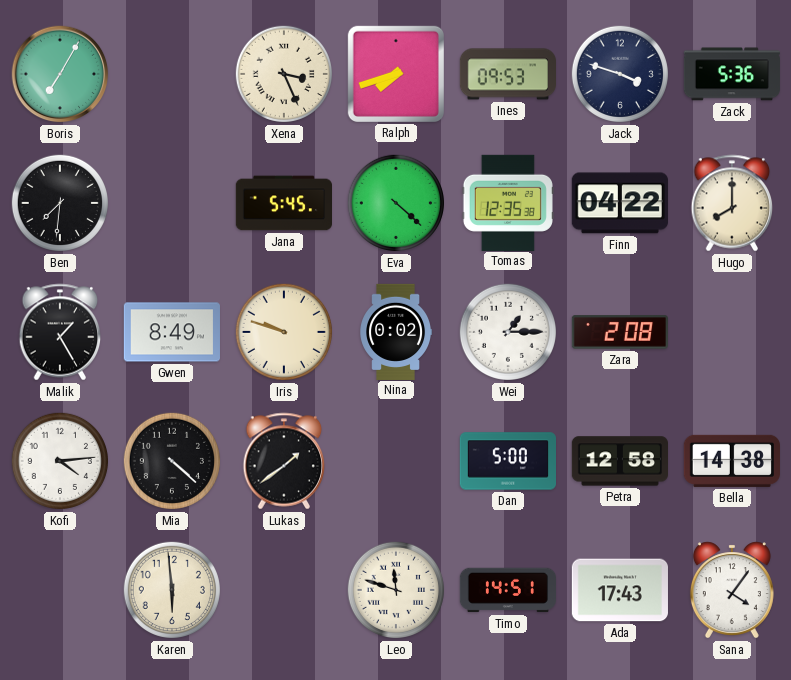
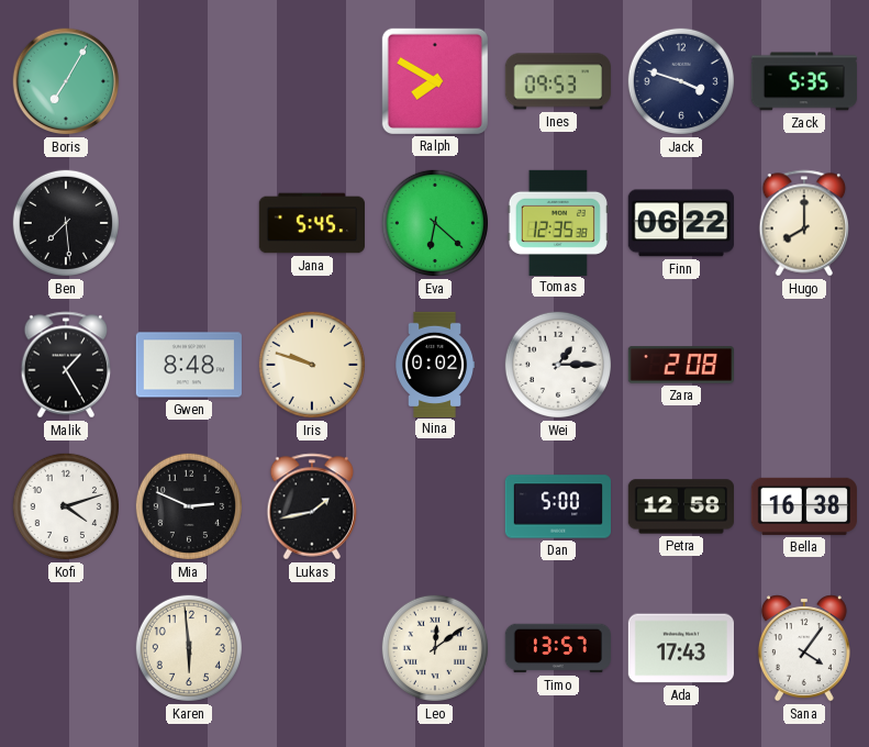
Xena: 3:26 -> none (284, 74)
Ralph: 7:42 -> 7:50 (435, 81)
Zack: 5:36 -> 5:35 (804, 81)
Ben: 7:31 -> 7:29 (66, 223)
Eva: 4:22 -> 6:22 (435, 223)
Finn: 04:22 -> 06:22 (681, 223)
Gwen: 8:49 -> 8:48 (189, 365)
Kofi: 4:14 -> 4:12 (66, 506)
Mia: 4:22 -> 2:49 (189, 506)
Lukas: 1:39 -> 1:43 (312, 506)
Bella: 14:38 -> 16:38 (804, 506)
Leo: 11:48 -> 12:09 (435, 648)
Timo: 14:51 -> 13:57 (557, 648)
